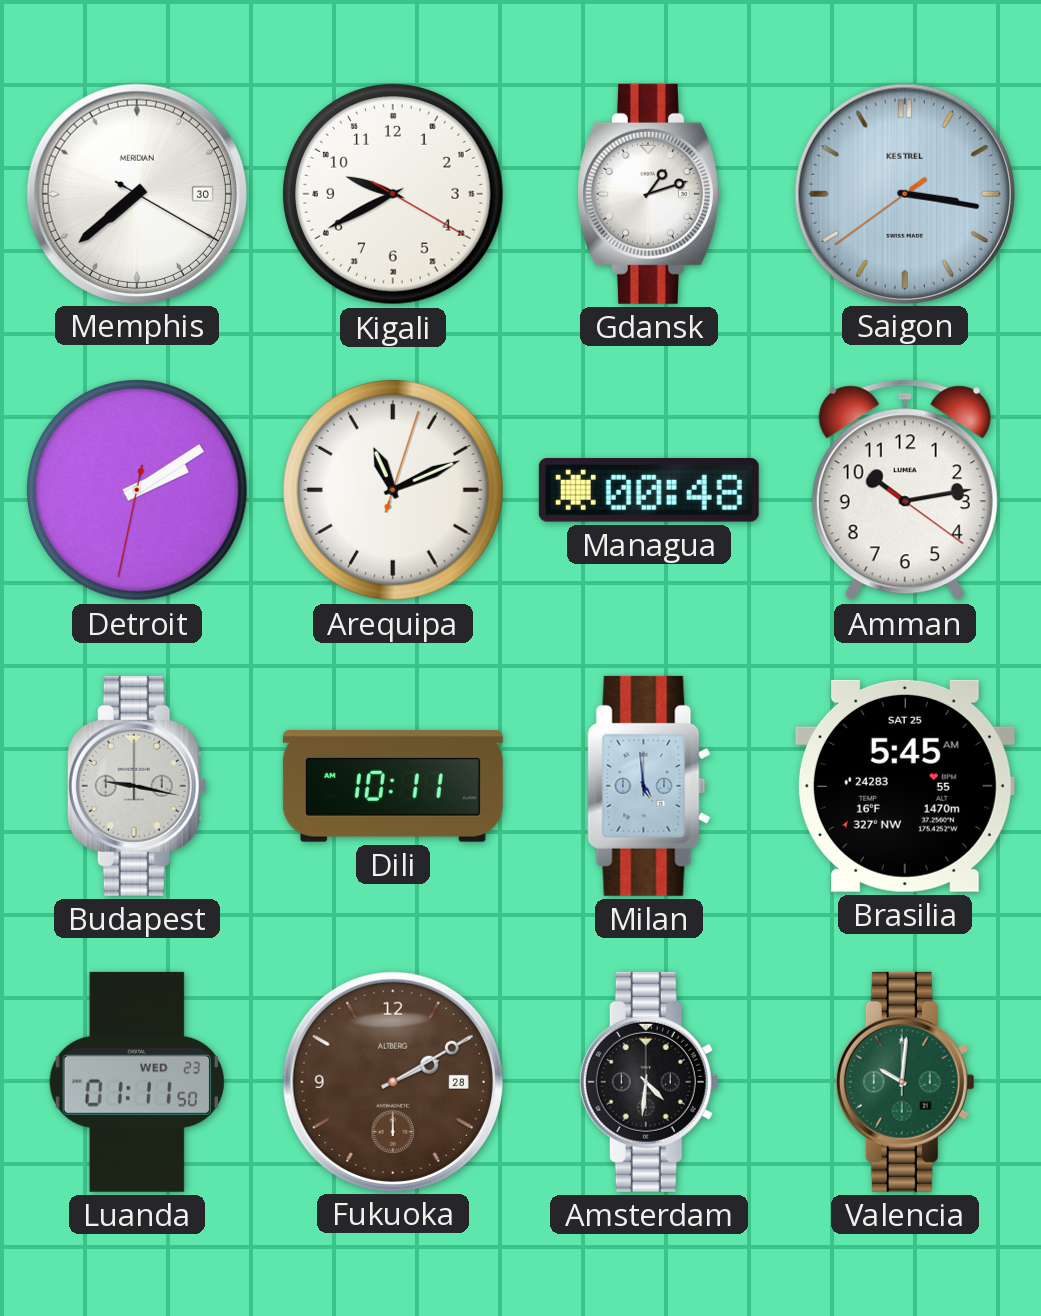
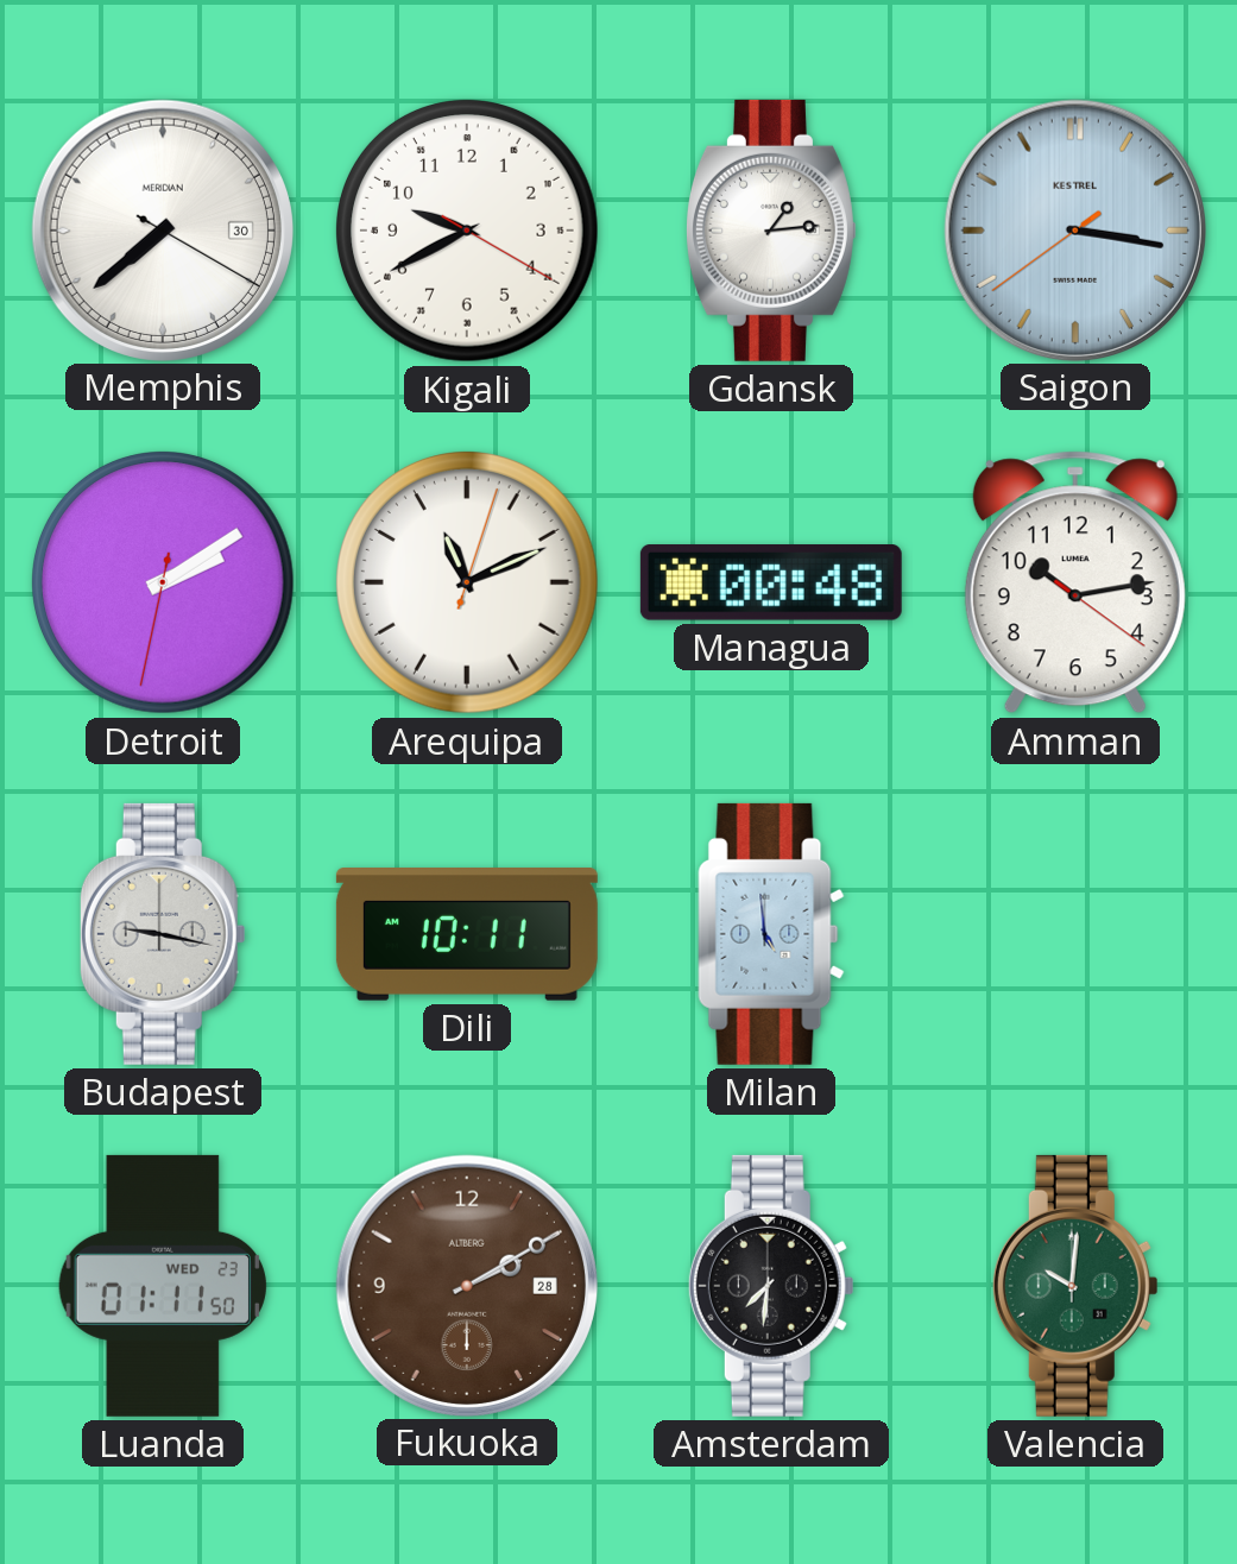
Gdansk: 1:12 -> 1:14 (771, 231)
Brasilia: 5:45 -> none (905, 786)
Amsterdam: 4:31 -> 7:31 (771, 1286)
